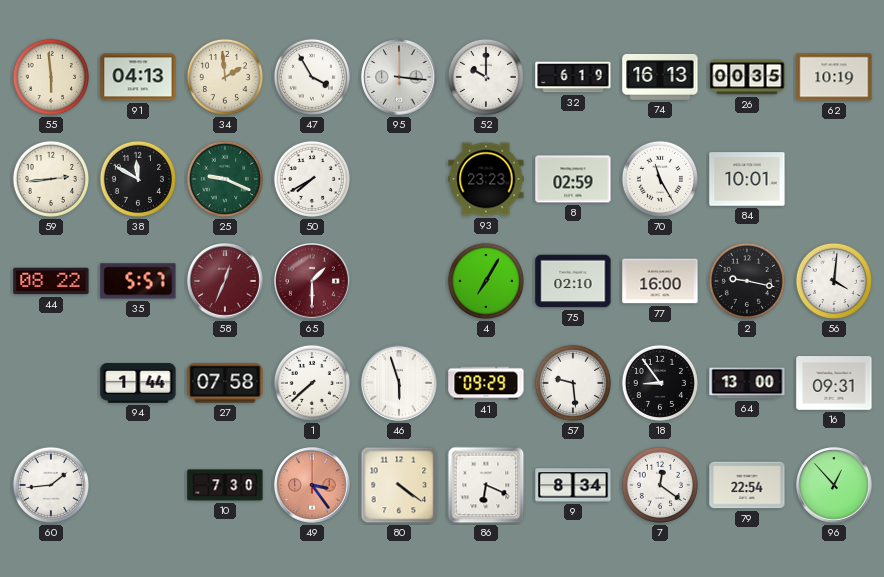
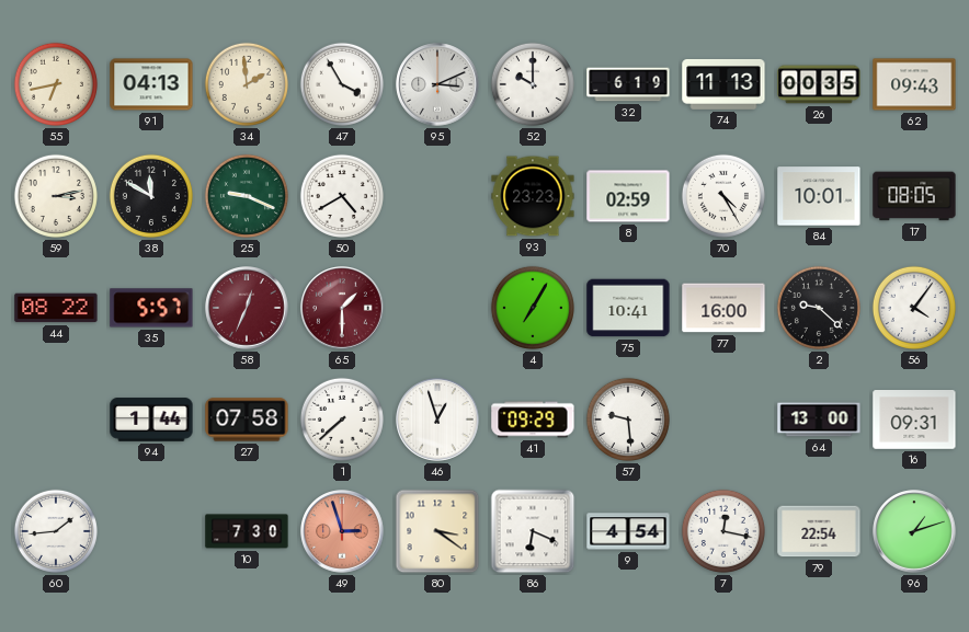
55: 5:59 -> 6:43 (56, 84)
95: 3:16 -> 3:11 (437, 84)
74: 16:13 -> 11:13 (723, 84)
62: 10:19 -> 09:43 (914, 84)
59: 2:44 -> 3:13 (56, 196)
50: 7:40 -> 4:40 (342, 196)
70: 11:25 -> 4:25 (723, 196)
17: none -> 08:05 (914, 196)
75: 02:10 -> 10:41 (628, 308)
2: 9:17 -> 9:22 (819, 308)
56: 4:01 -> 4:06 (914, 308)
46: 5:57 -> 12:57 (437, 420)
18: 8:54 -> none (660, 383)
49: 3:24 -> 2:57 (342, 531)
80: 4:21 -> 3:21 (437, 531)
9: 8:34 -> 4:54 (628, 531)
7: 12:21 -> 12:17 (723, 531)
96: 12:53 -> 1:12 (914, 531)
